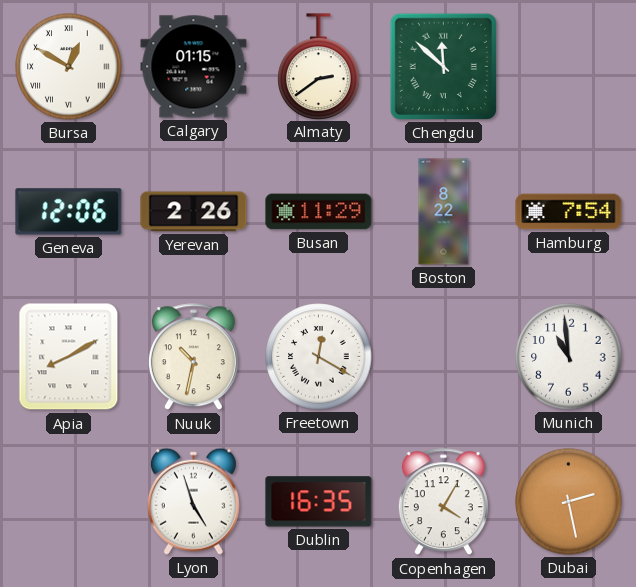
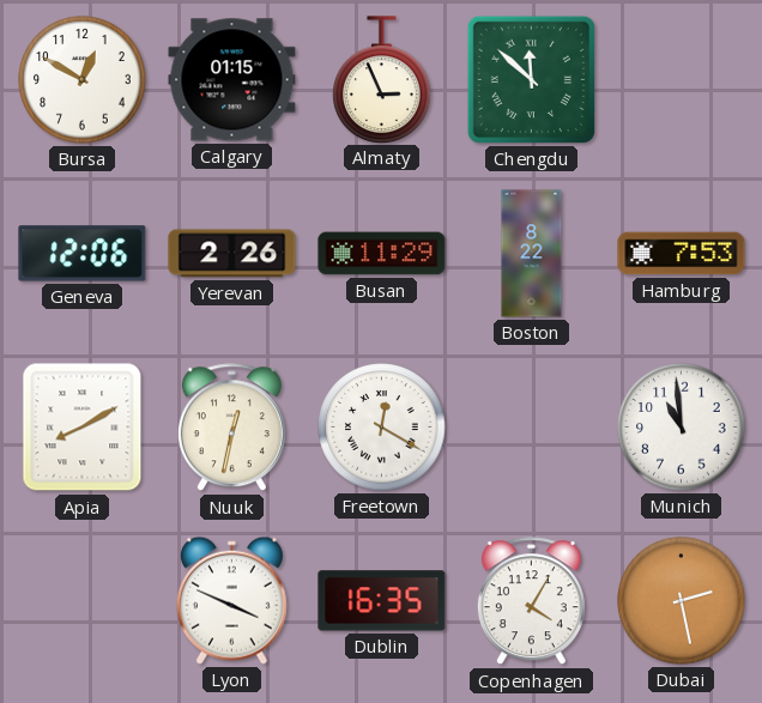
Bursa numerals: Roman -> Arabic (83, 80)
Almaty: 2:39 -> 2:56 (382, 79)
Hamburg: 7:54 -> 7:53 (682, 254)
Nuuk: 10:32 -> 12:32 (231, 428)
Lyon: 4:57 -> 3:49 (231, 600)
